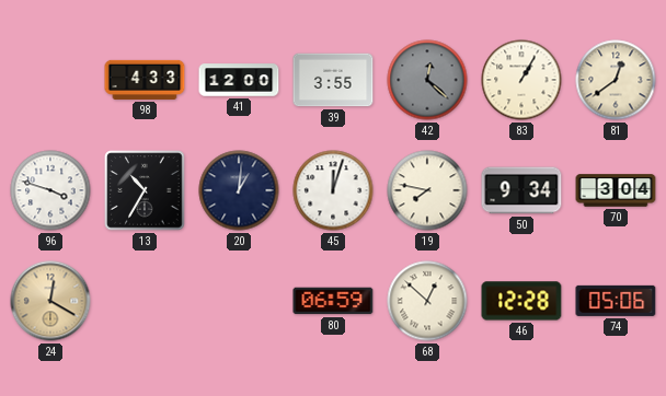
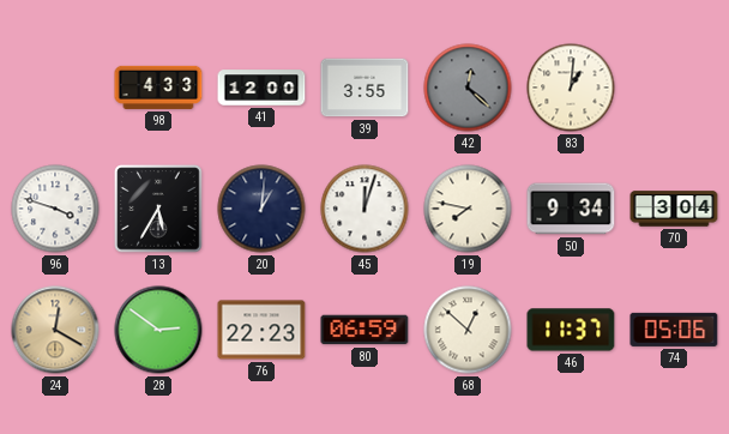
83: 1:05 -> 1:01 (571, 88)
81: 12:39 -> none (616, 80)
13: 10:35 -> 5:35 (158, 209)
28: none -> 2:51 (158, 330)
76: none -> 22:23 (261, 330)
46: 12:28 -> 11:37 (571, 330)
